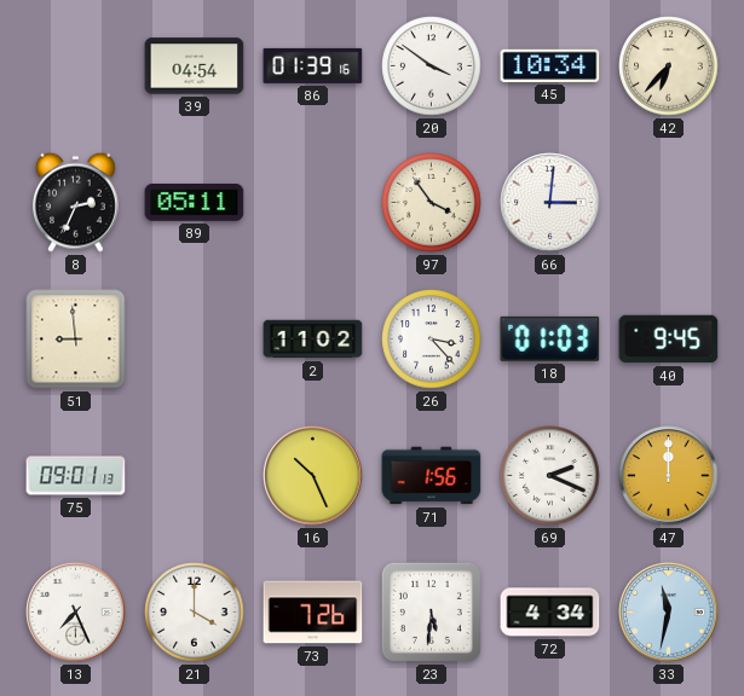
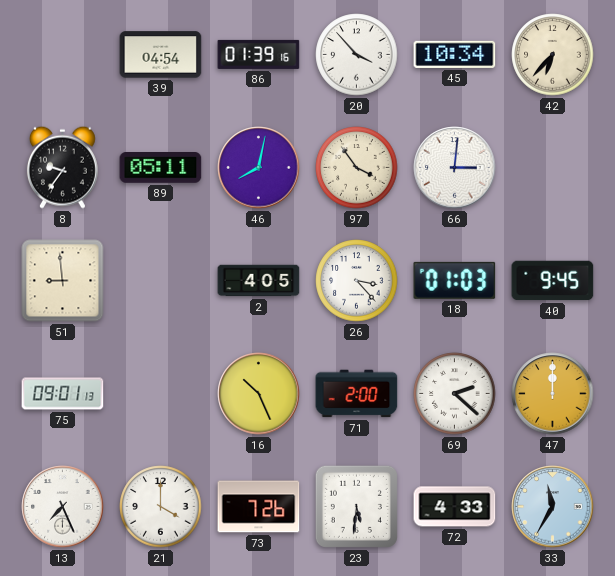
20: 3:51 -> 3:53 (357, 55)
8: 2:34 -> 9:36 (62, 167)
46: none -> 8:02 (259, 168)
2: 11:02 -> 4:05 (259, 281)
71: 1:56 -> 2:00 (357, 394)
69: 2:19 -> 2:22 (455, 394)
72: 4:34 -> 4:33 (455, 507)
33: 11:32 -> 11:35 (553, 507)
